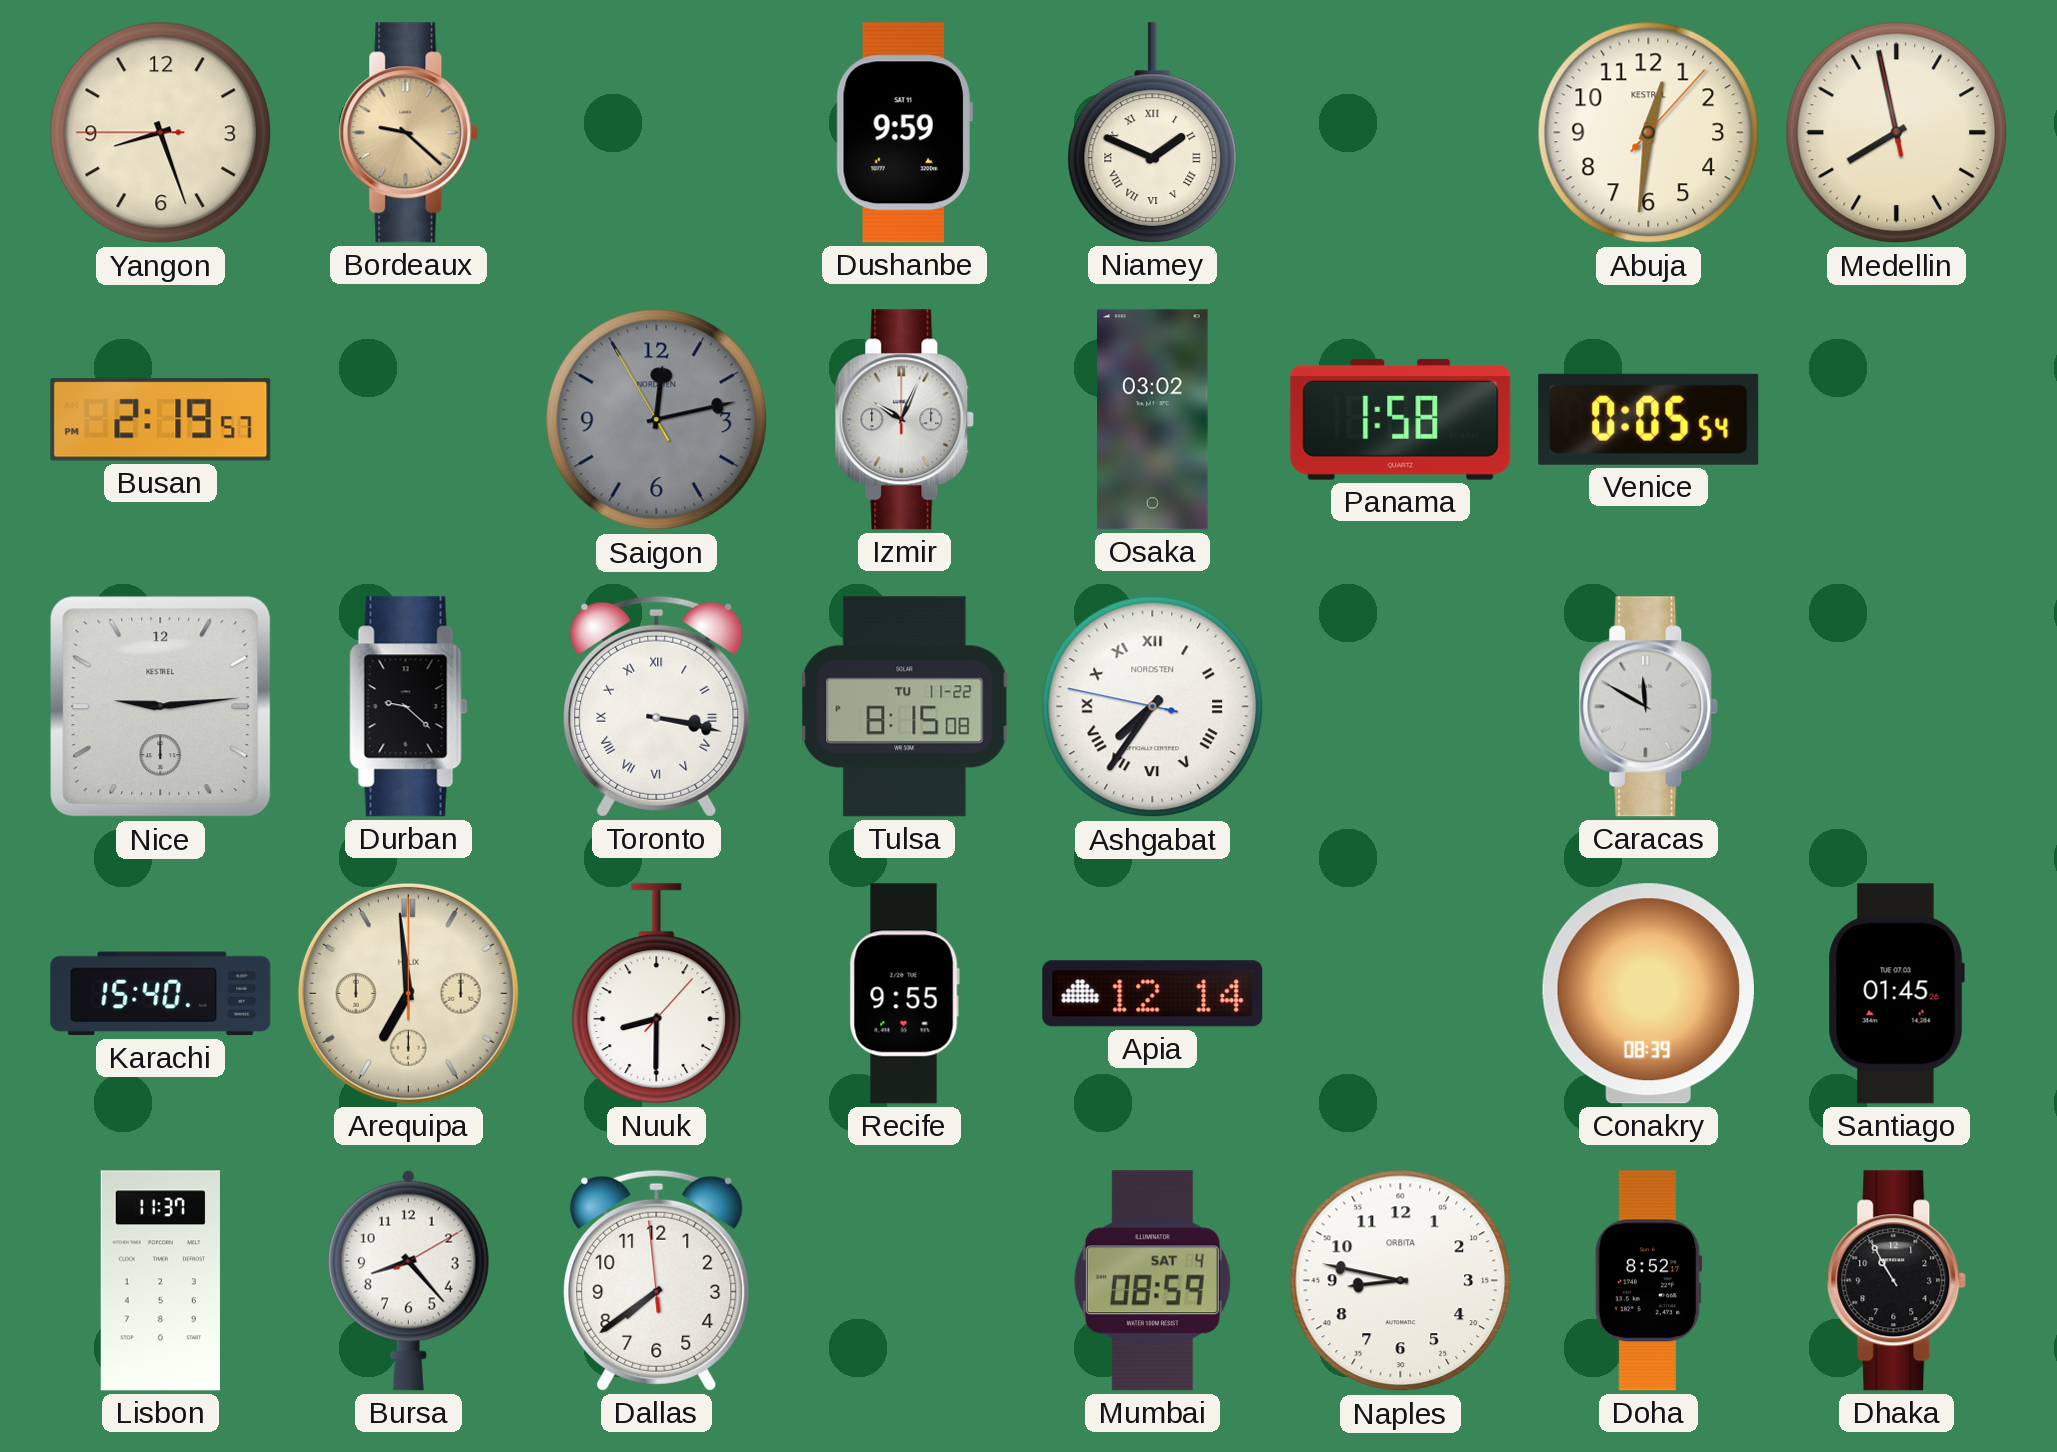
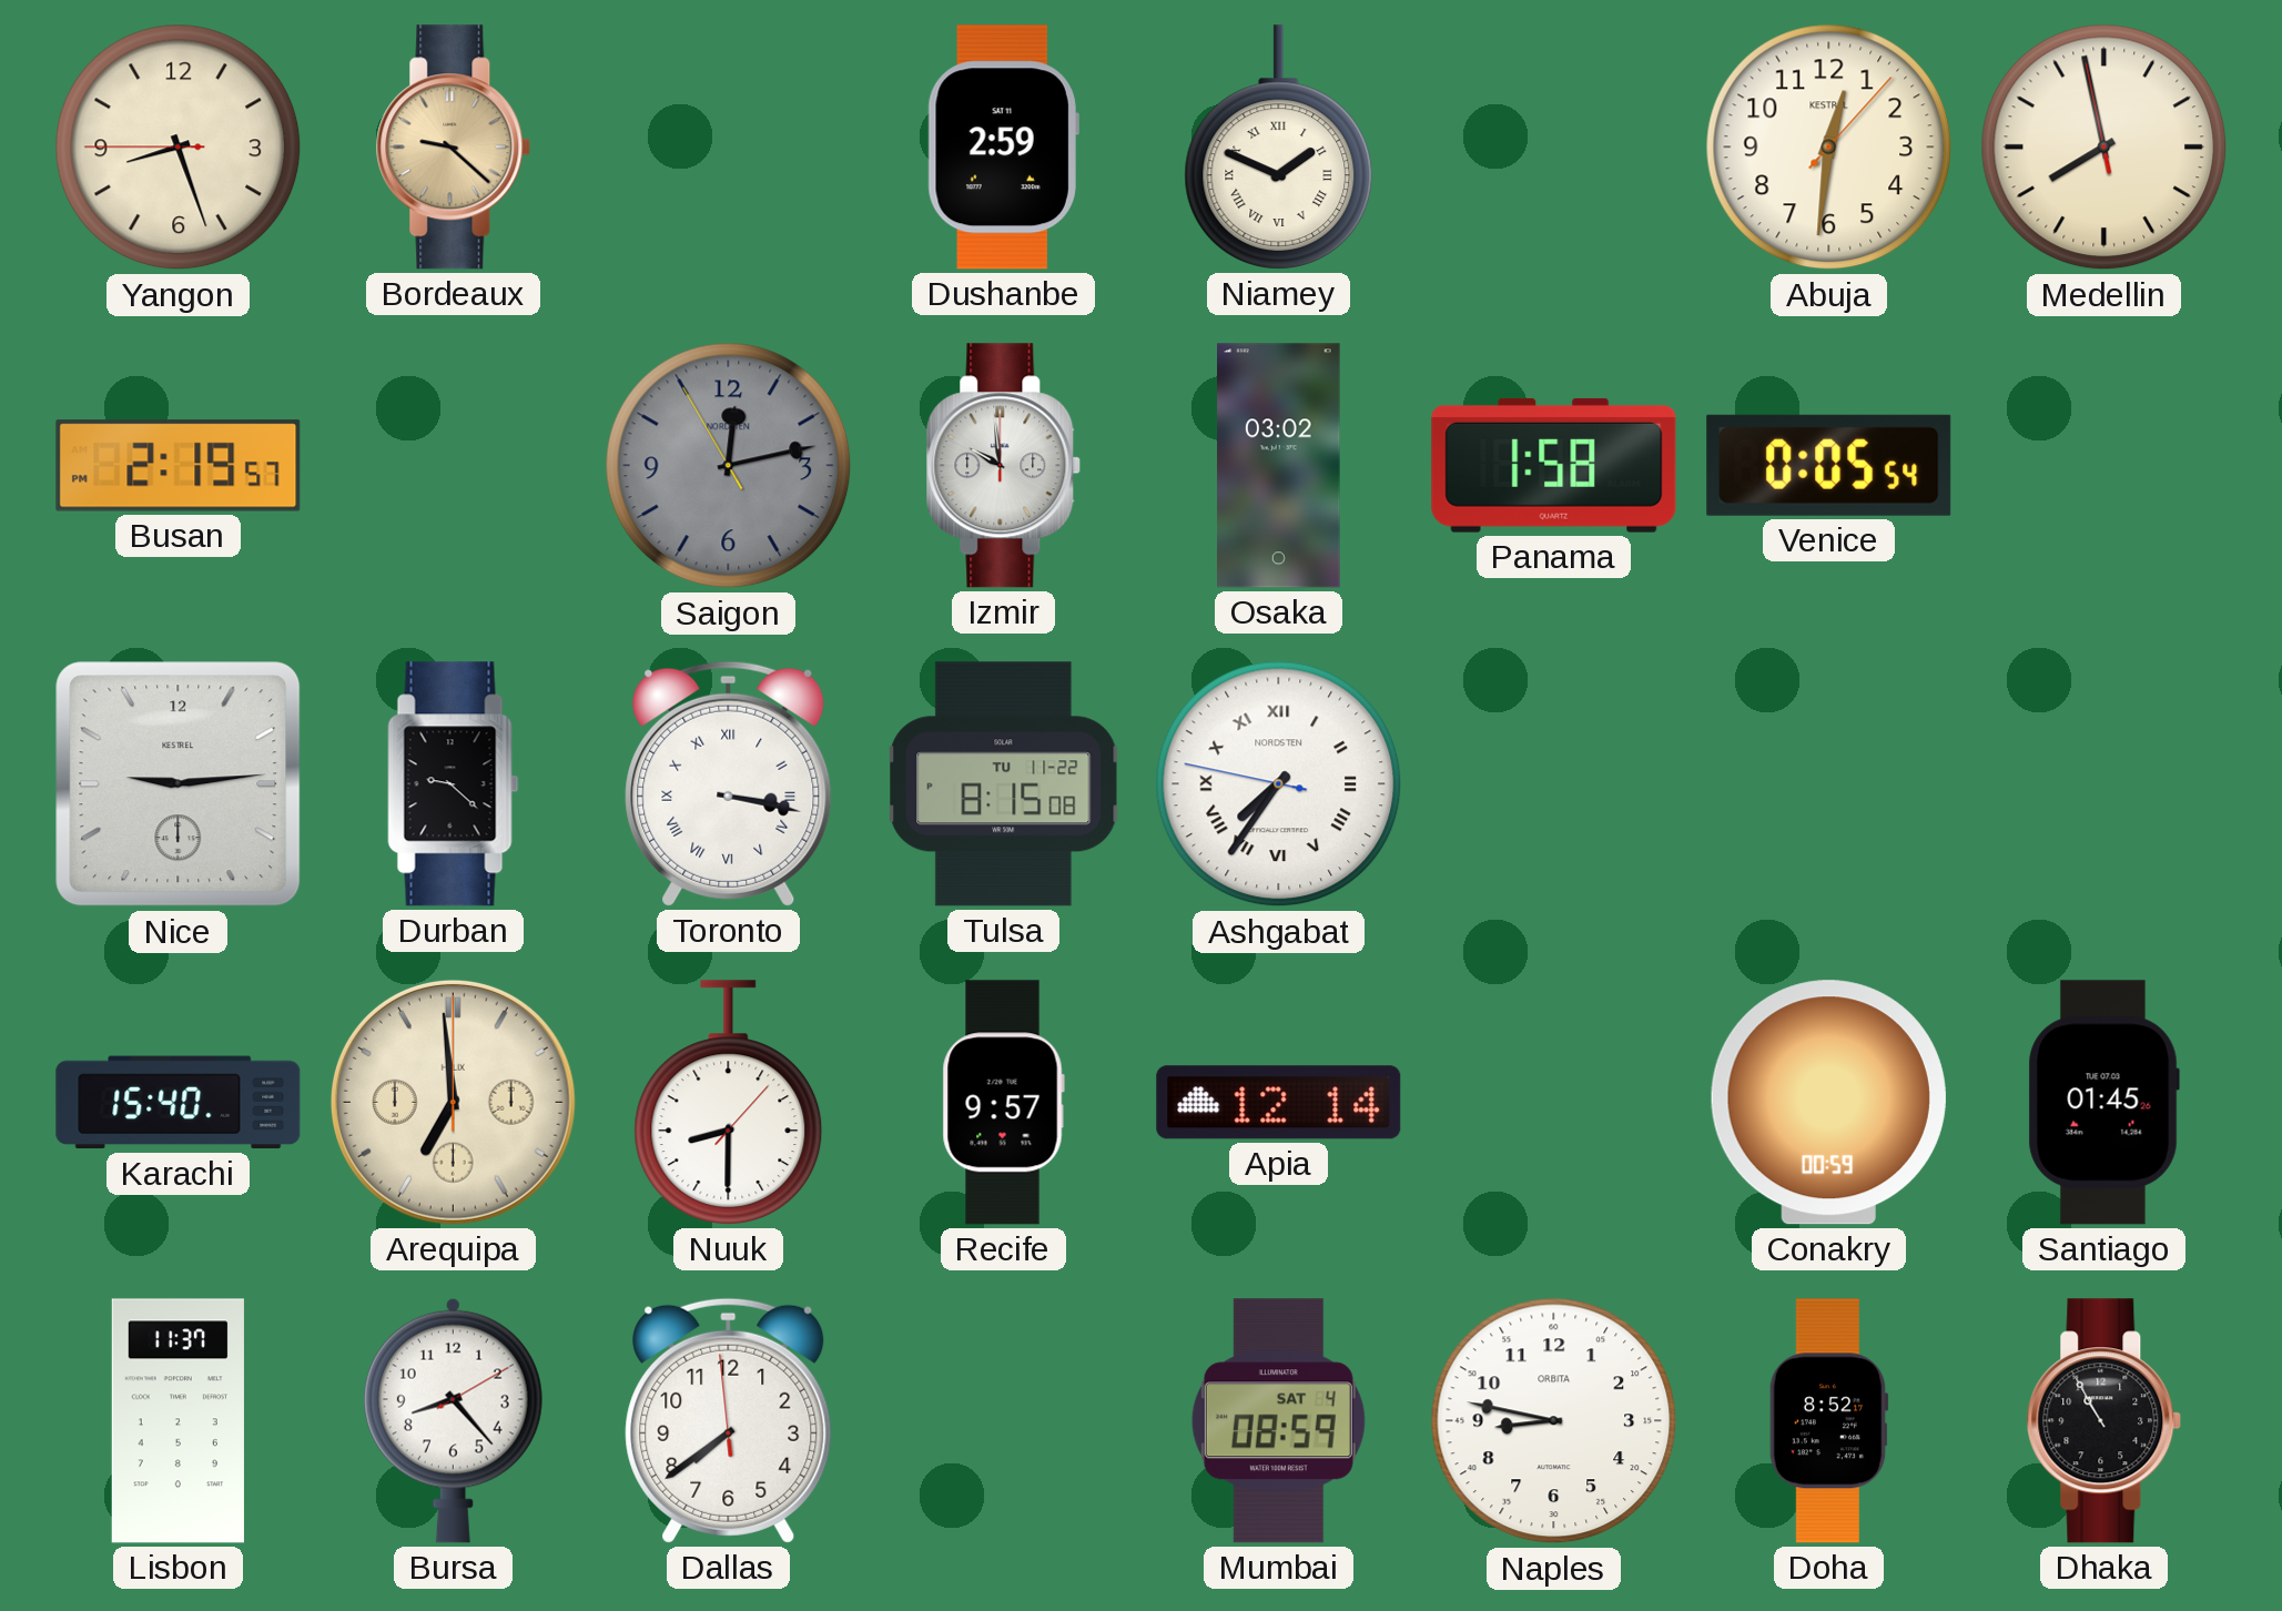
Dushanbe: 9:59 -> 2:59 (1003, 148)
Izmir: 10:04 -> 9:59 (1004, 466)
Caracas: 11:50 -> none (1649, 707)
Recife: 9:55 -> 9:57 (1003, 1103)
Conakry: 08:39 -> 00:59 (1828, 1103)
